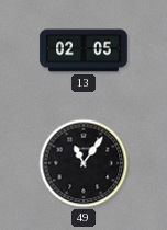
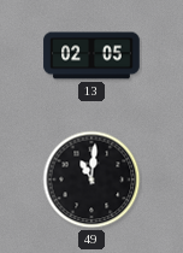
49: 11:06 -> 11:01 (91, 180)
